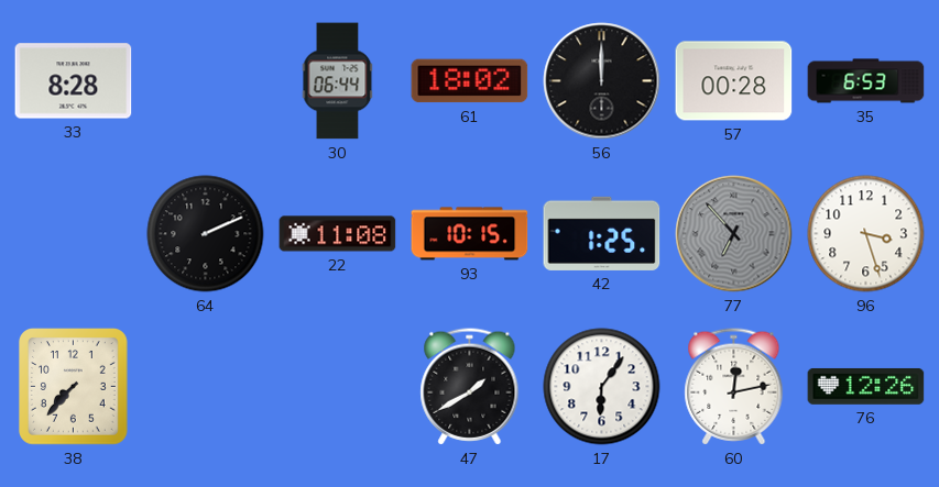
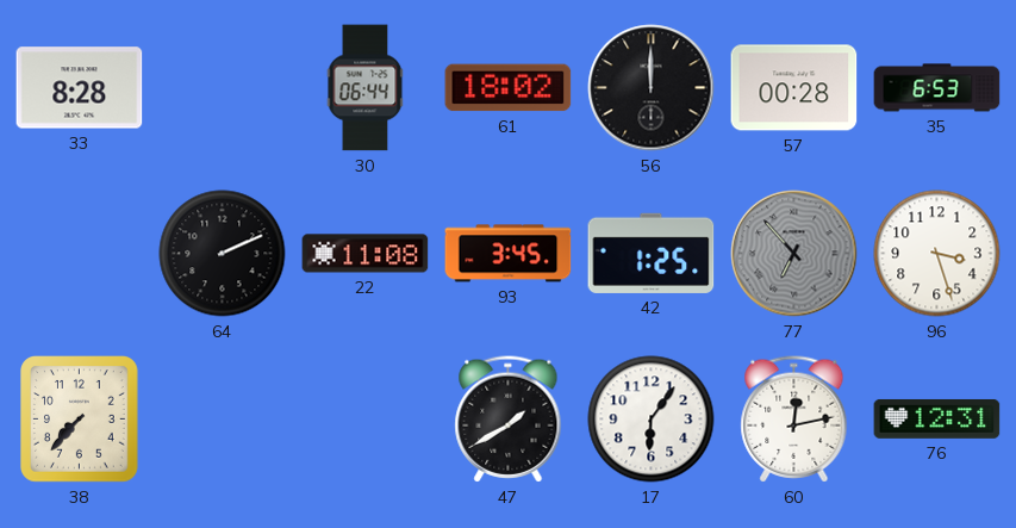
93: 10:15 -> 3:45 (509, 254)
76: 12:26 -> 12:31 (937, 418)
